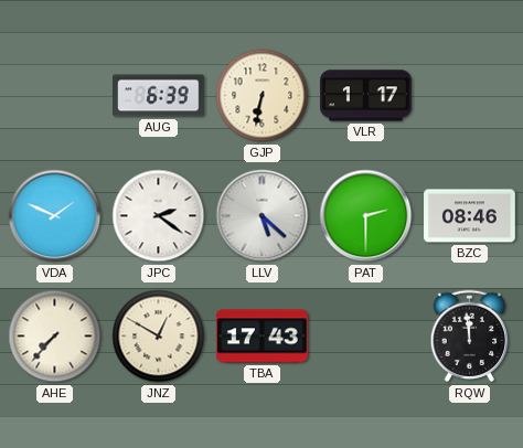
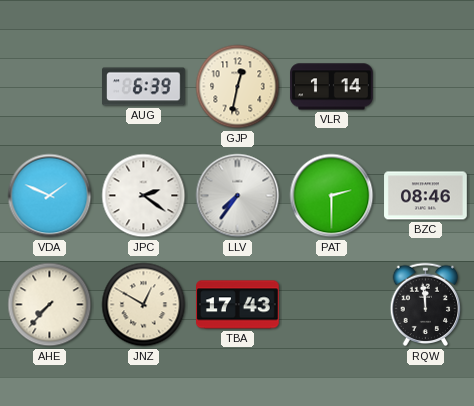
GJP: 6:32 -> 12:32 (238, 87)
VLR: 1:17 -> 1:14 (332, 87)
LLV: 5:22 -> 7:36 (238, 196)
